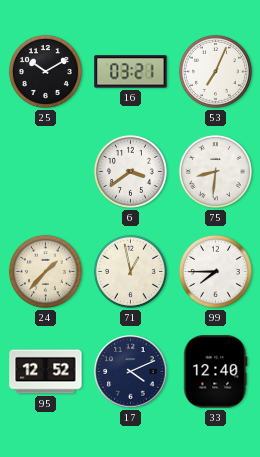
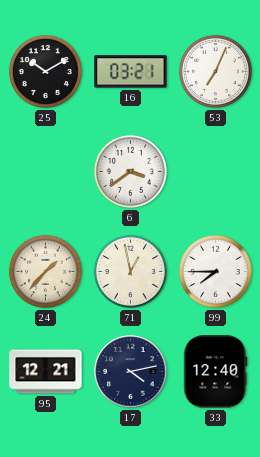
75: 8:31 -> none (215, 171)
95: 12:52 -> 12:21 (46, 372)
17: 4:11 -> 4:13 (131, 372)
